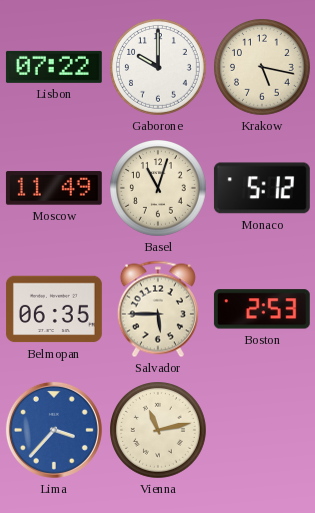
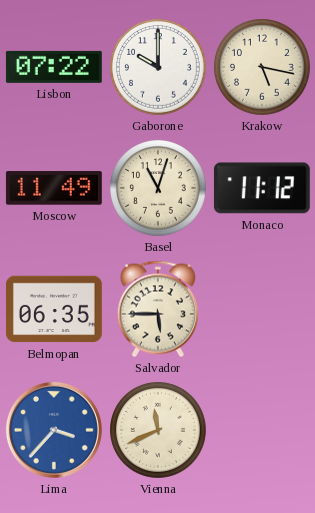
Monaco: 5:12 -> 11:12 (262, 188)
Boston: 2:53 -> none (262, 309)
Vienna: 11:13 -> 11:41 (159, 431)
